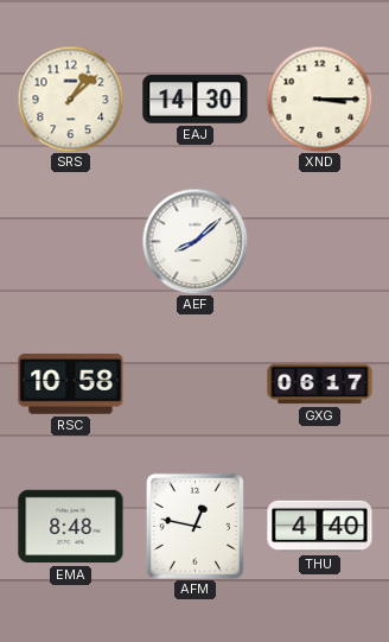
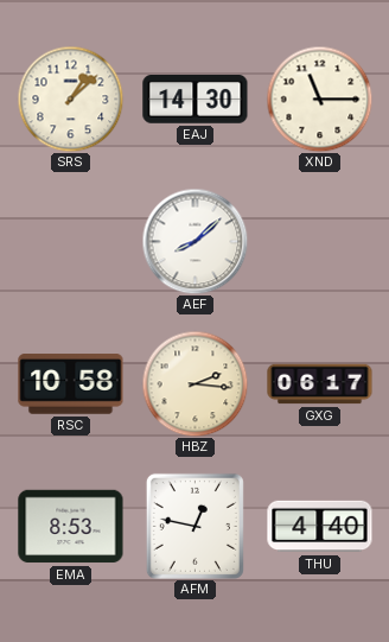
XND: 3:15 -> 11:15 (319, 98)
HBZ: none -> 2:16 (194, 383)
EMA: 8:48 -> 8:53 (71, 527)
